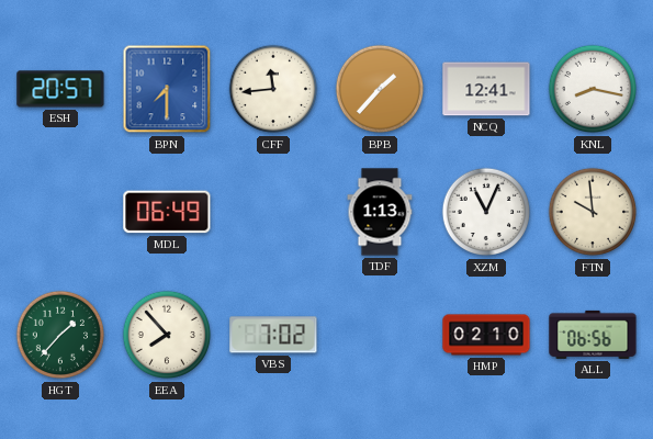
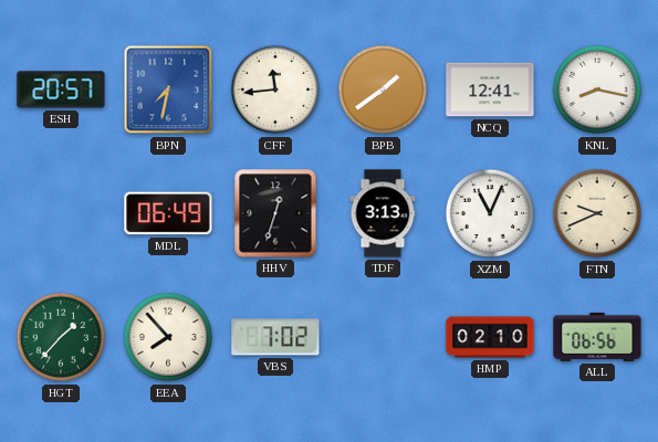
BPN: 7:30 -> 7:32 (168, 90)
BPB: 1:37 -> 1:39 (383, 90)
HHV: none -> 12:33 (275, 213)
TDF: 1:13 -> 3:13 (383, 213)
FTN: 9:59 -> 9:41 (597, 213)
